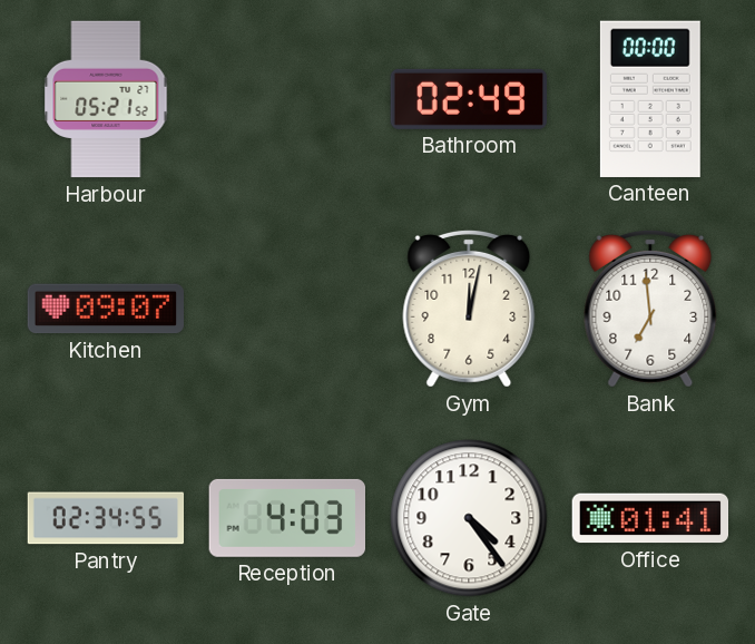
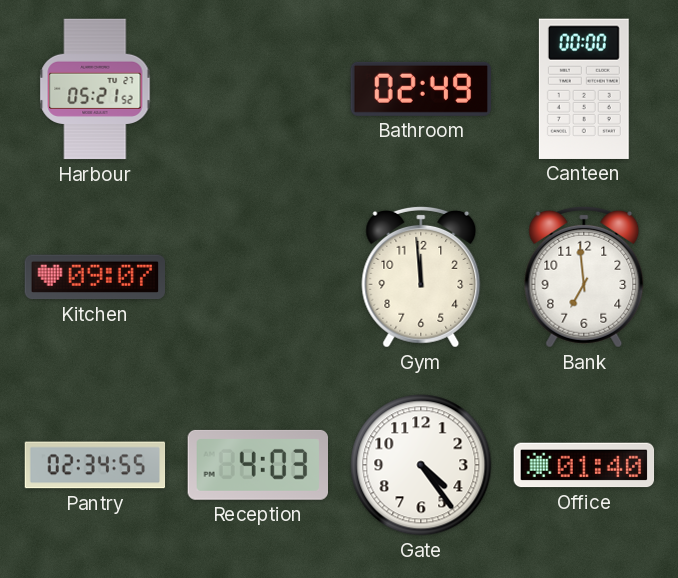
Gym: 12:02 -> 11:59 (421, 277)
Office: 01:41 -> 01:40 (584, 465)
